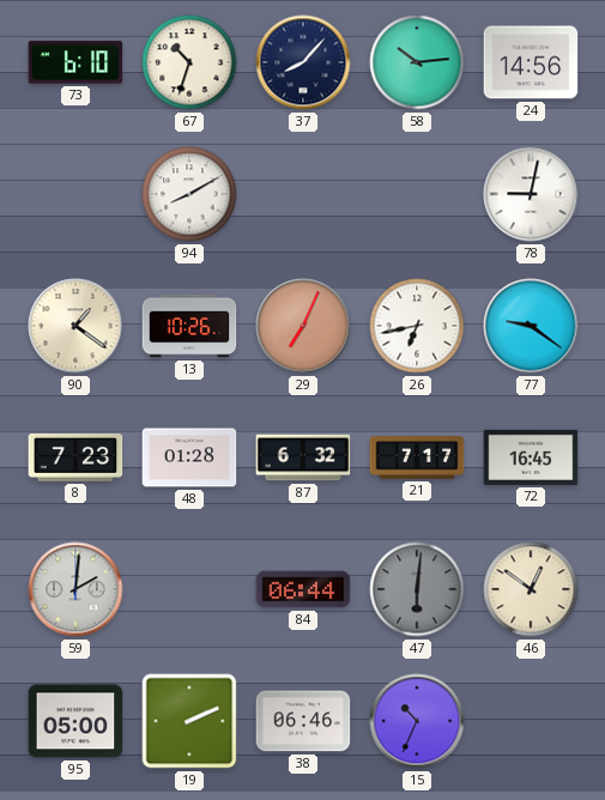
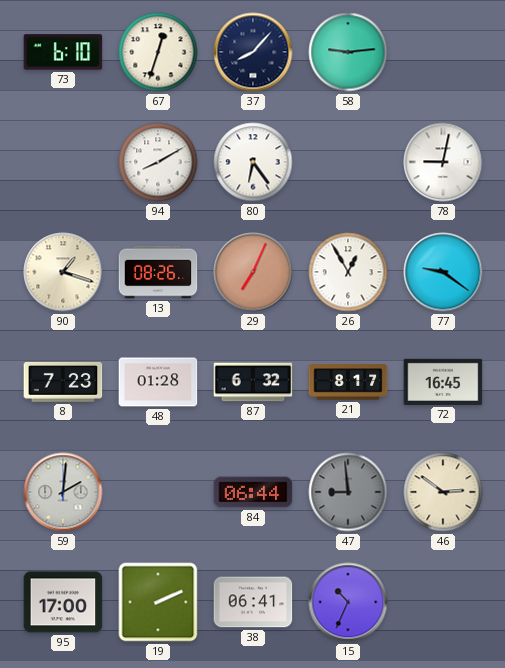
67: 10:33 -> 12:33 (158, 52)
58: 10:14 -> 9:14 (348, 52)
24: 14:56 -> none (531, 62)
80: none -> 6:24 (253, 162)
90: 1:21 -> 1:18 (63, 272)
13: 10:26 -> 08:26 (158, 272)
26: 6:43 -> 12:55 (348, 272)
21: 7:17 -> 8:17 (348, 382)
47: 6:01 -> 8:59 (348, 492)
46: 12:51 -> 2:51 (443, 492)
95: 05:00 -> 17:00 (63, 602)
38: 06:46 -> 06:41 (253, 602)
